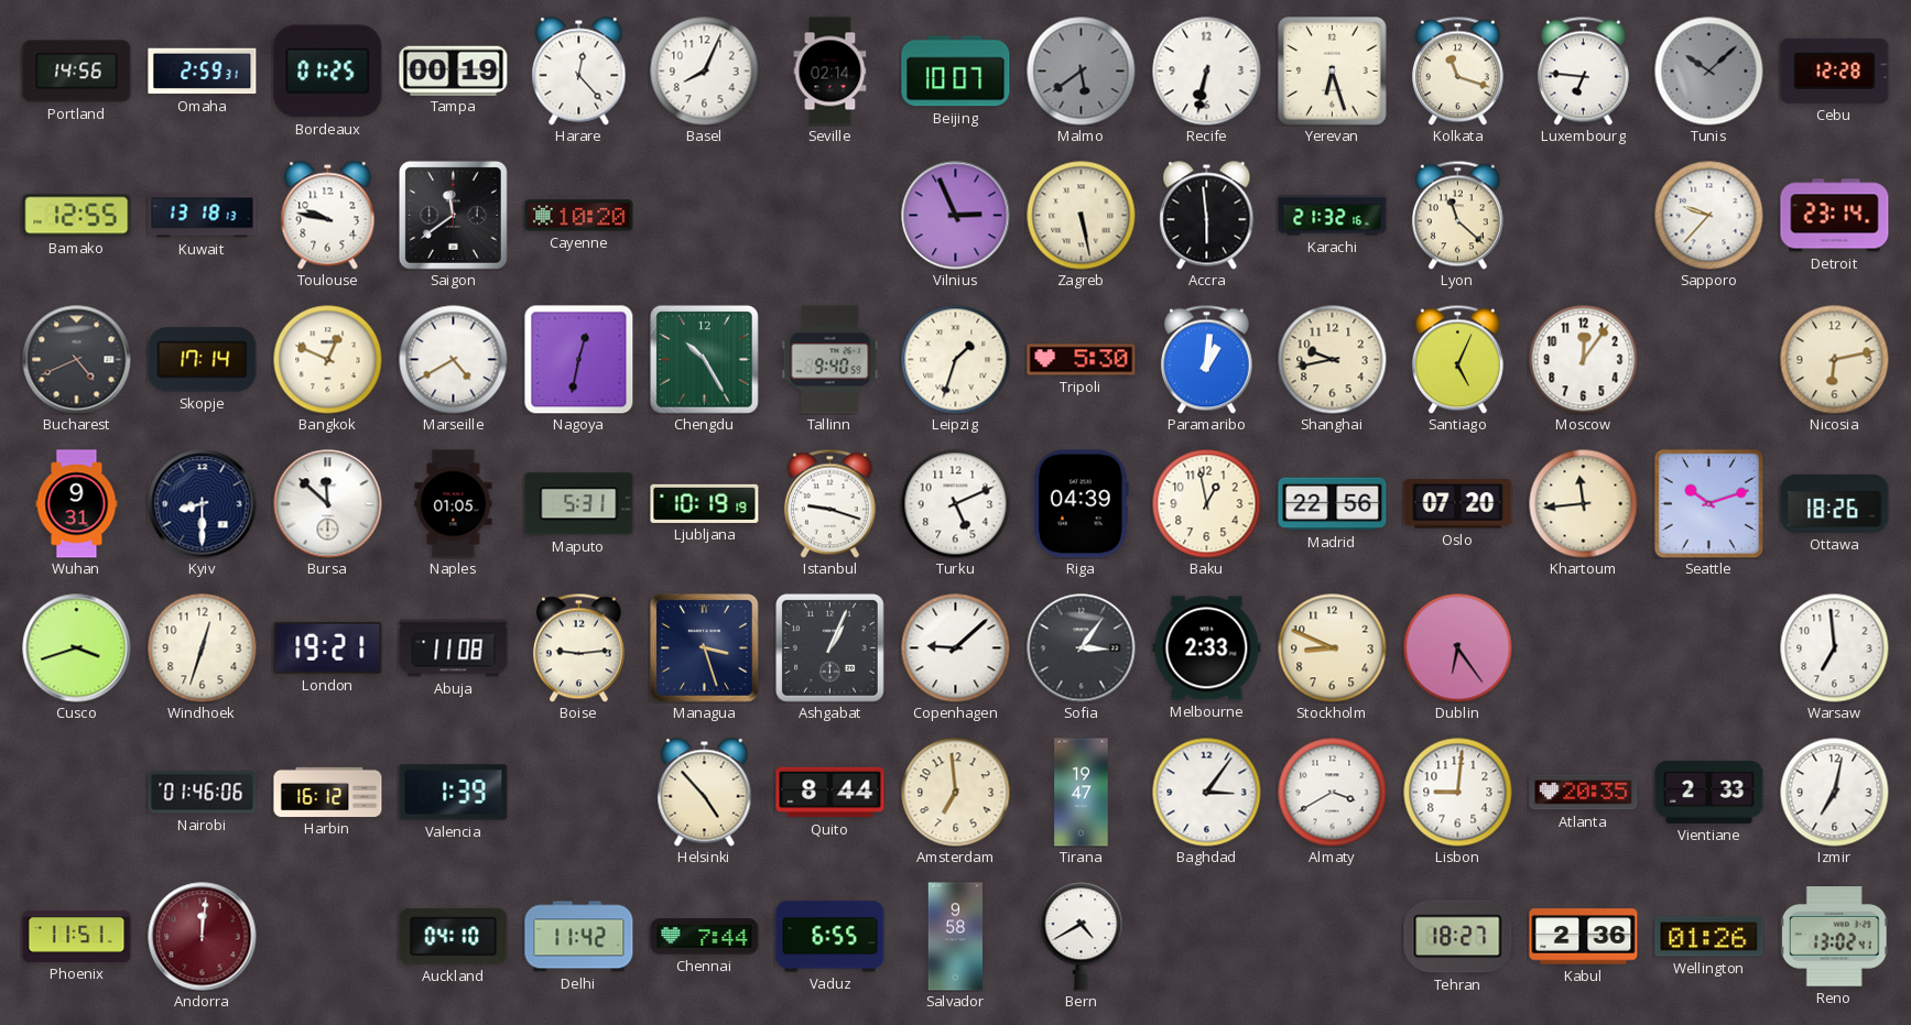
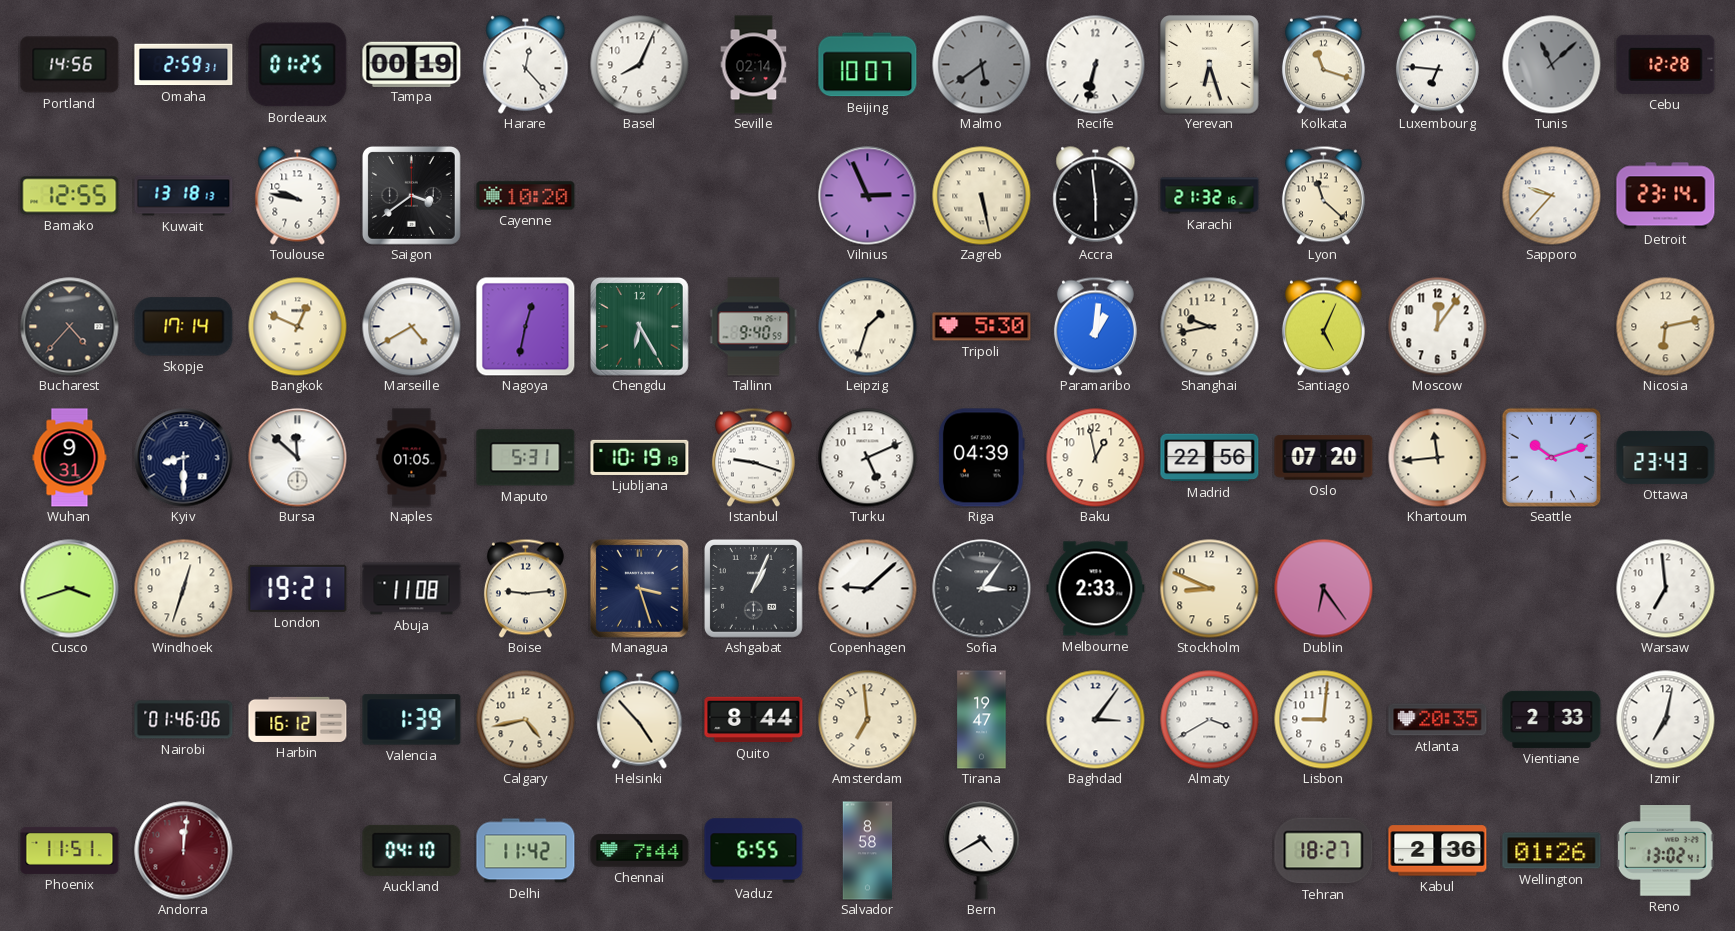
Tunis: 10:08 -> 11:08 (1552, 65)
Saigon: 11:39 -> 3:39 (411, 195)
Bucharest: 4:41 -> 4:37 (70, 327)
Chengdu: 10:25 -> 6:25 (639, 326)
Ottawa: 18:26 -> 23:43 (1666, 457)
Calgary: none -> 4:43 (526, 720)
Salvador: 9:58 -> 8:58 (868, 851)
